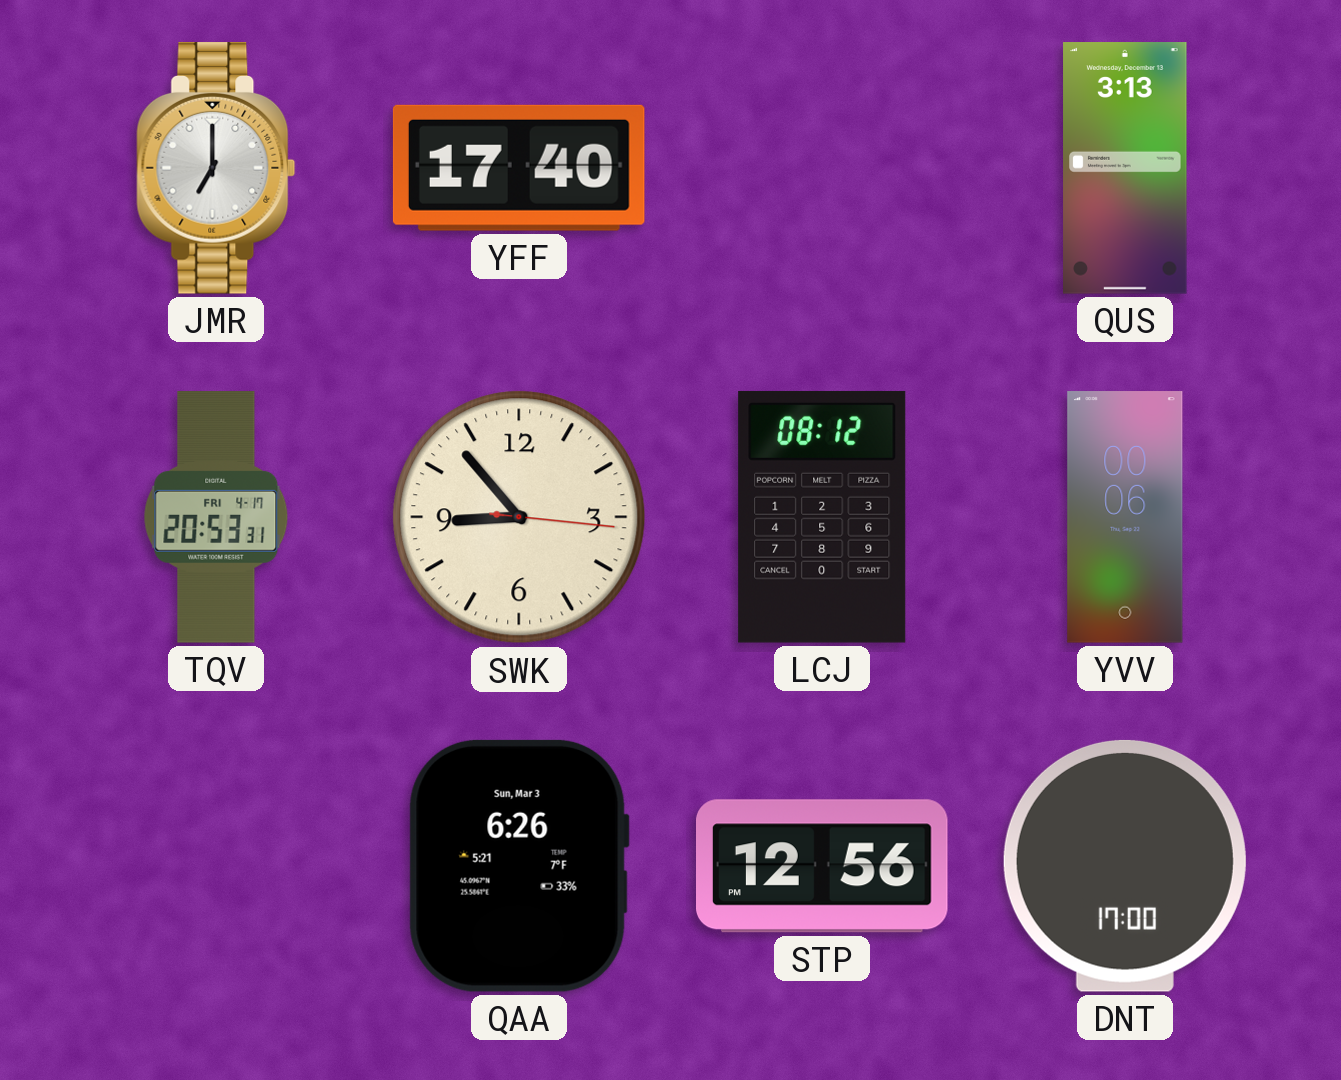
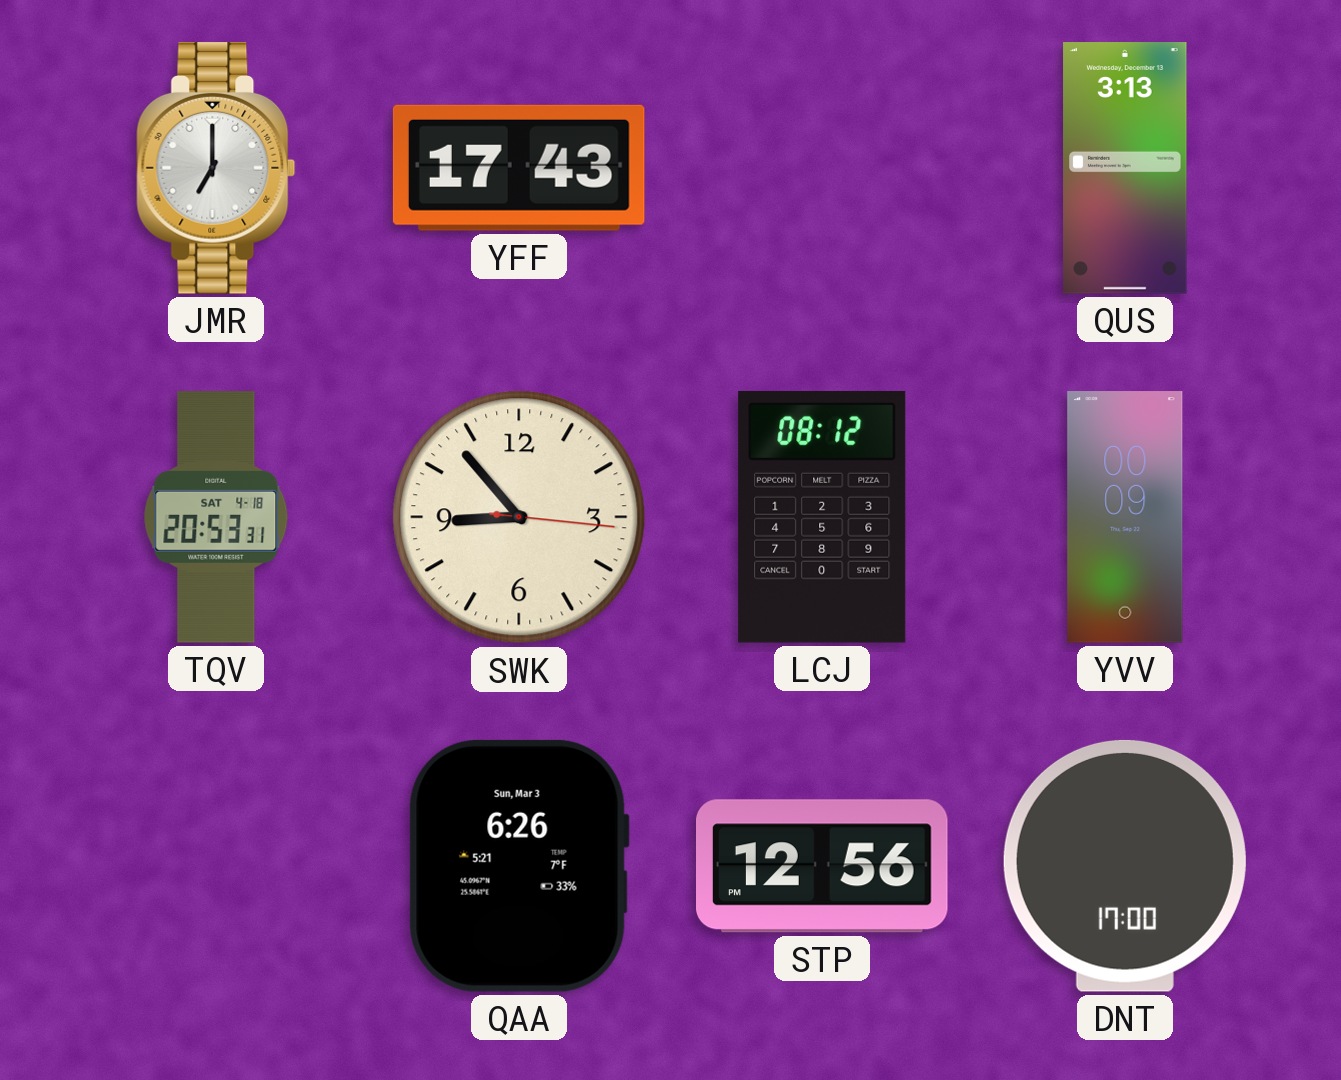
YFF: 17:40 -> 17:43 (519, 168)
TQV date: FRI 4-17 -> SAT 4-18 (216, 517)
YVV: 00:06 -> 00:09 (1125, 517)
